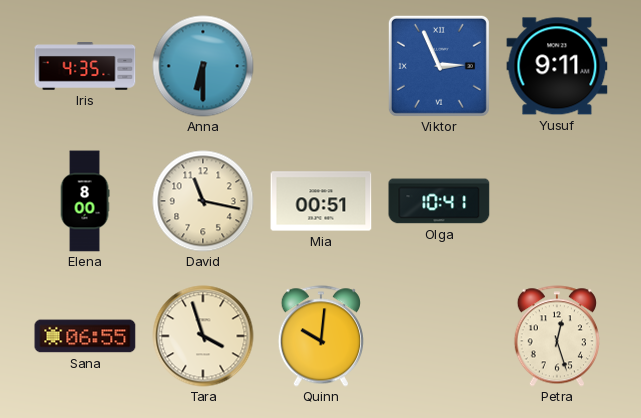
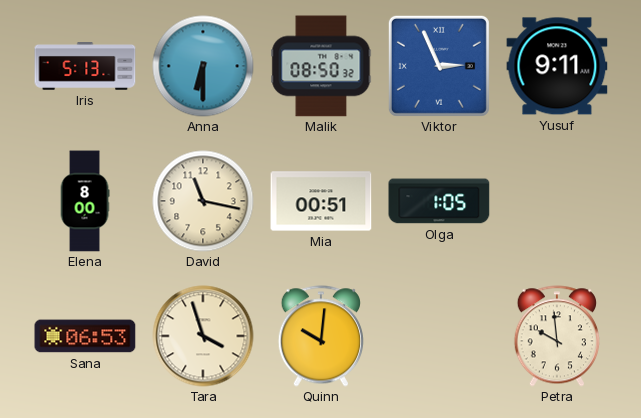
Iris: 4:35 -> 5:13 (85, 66)
Malik: none -> 08:50 (321, 66)
Olga: 10:41 -> 1:05 (439, 201)
Sana: 06:55 -> 06:53 (85, 336)
Petra: 12:27 -> 9:59 (557, 336)
